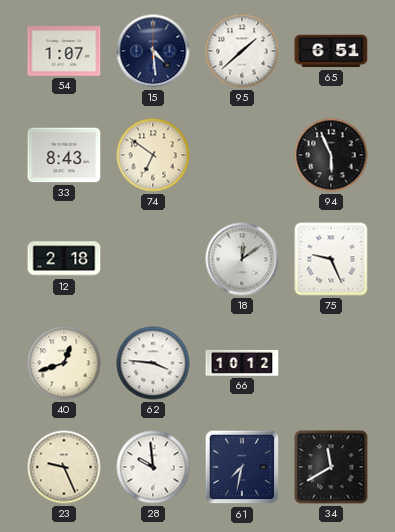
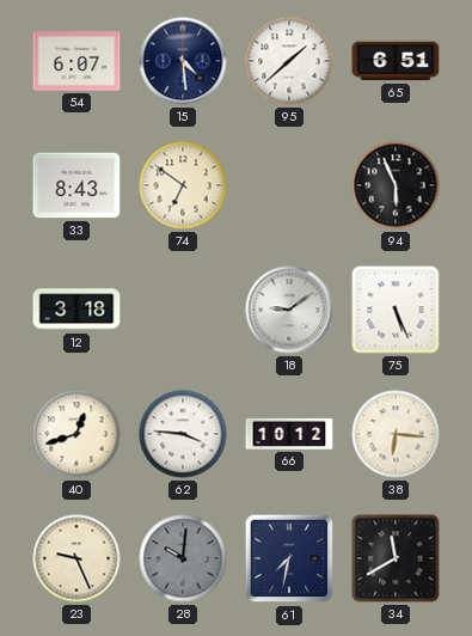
54: 1:07 -> 6:07 (76, 61)
12: 2:18 -> 3:18 (76, 310)
18: 12:09 -> 9:09 (289, 310)
75: 9:26 -> 5:26 (396, 310)
38: none -> 6:16 (396, 434)
28: 9:59 -> 10:01 (183, 558)
28 dial: white -> grey (183, 558)
